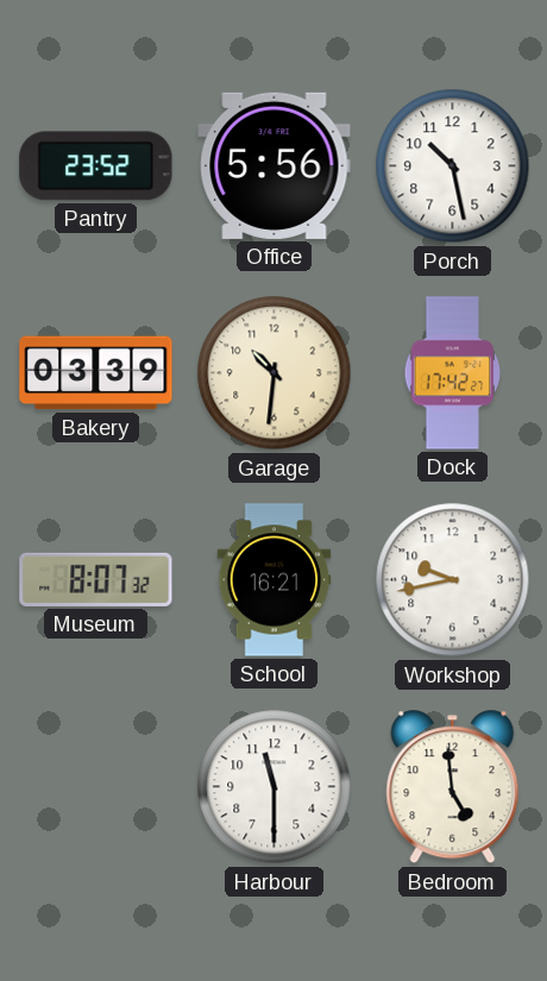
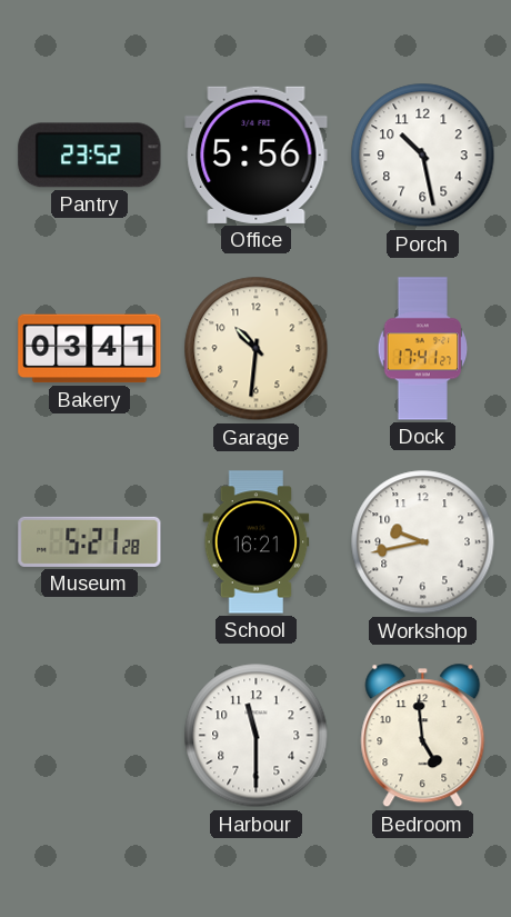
Bakery: 03:39 -> 03:41 (90, 349)
Dock: 17:42 -> 17:41 (423, 349)
Museum: 8:07 -> 5:21 (90, 541)
